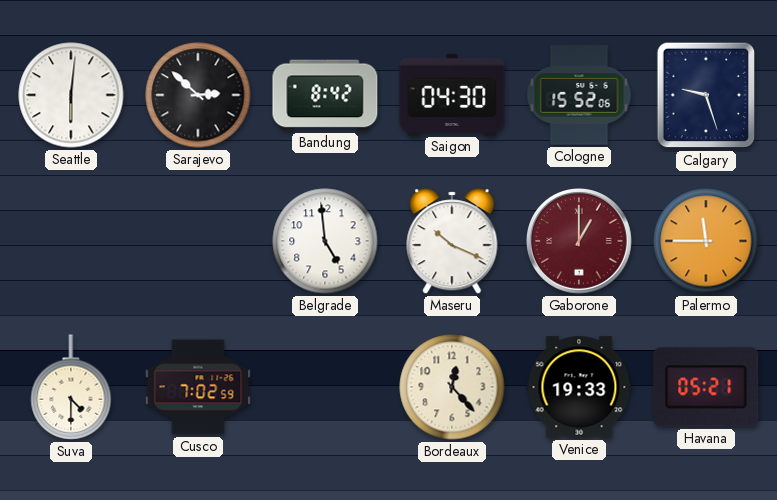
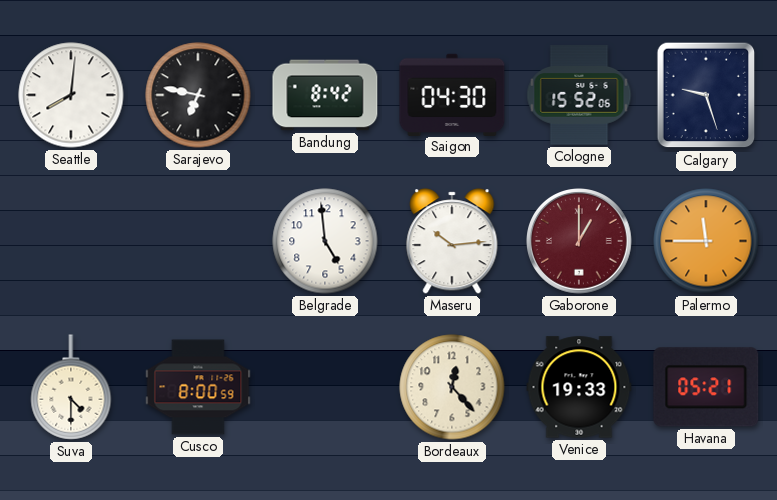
Seattle: 6:01 -> 8:01 (71, 95)
Sarajevo: 2:52 -> 6:47 (198, 95)
Maseru: 10:19 -> 10:14 (452, 241)
Cusco: 7:02 -> 8:00 (198, 387)
